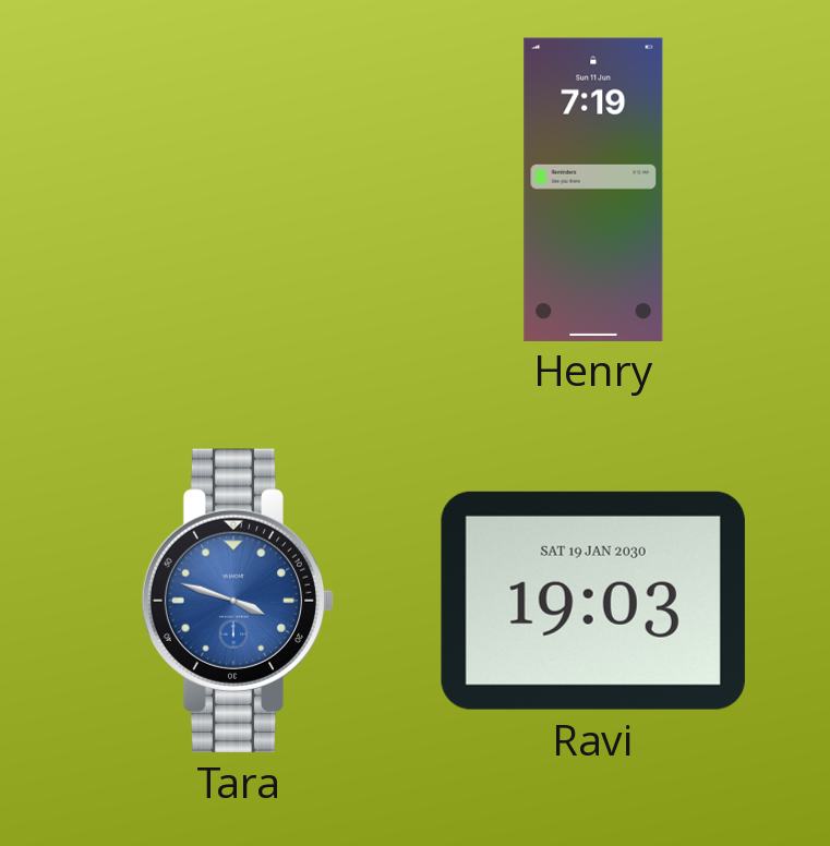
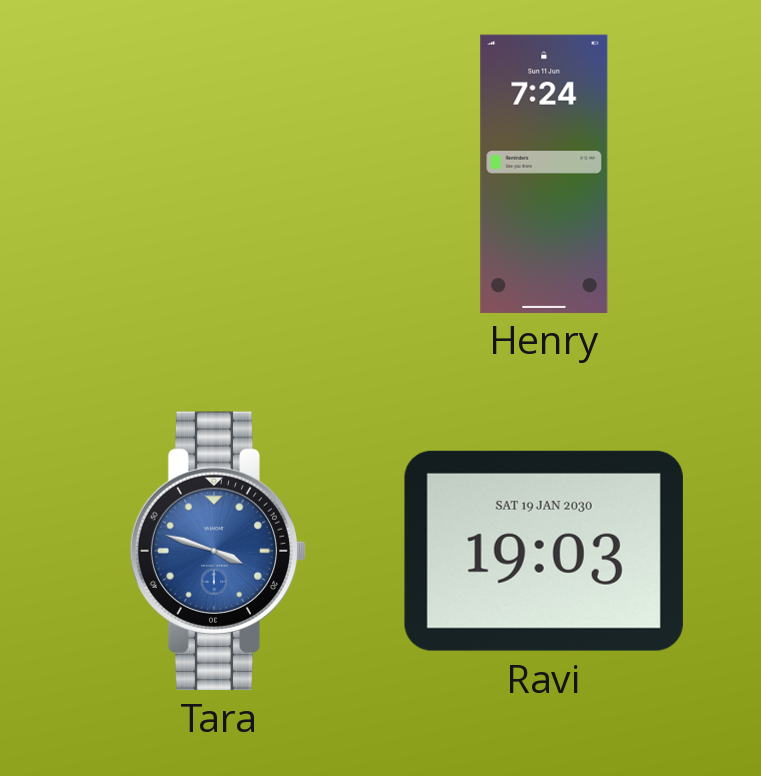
Henry: 7:19 -> 7:24 (544, 173)
